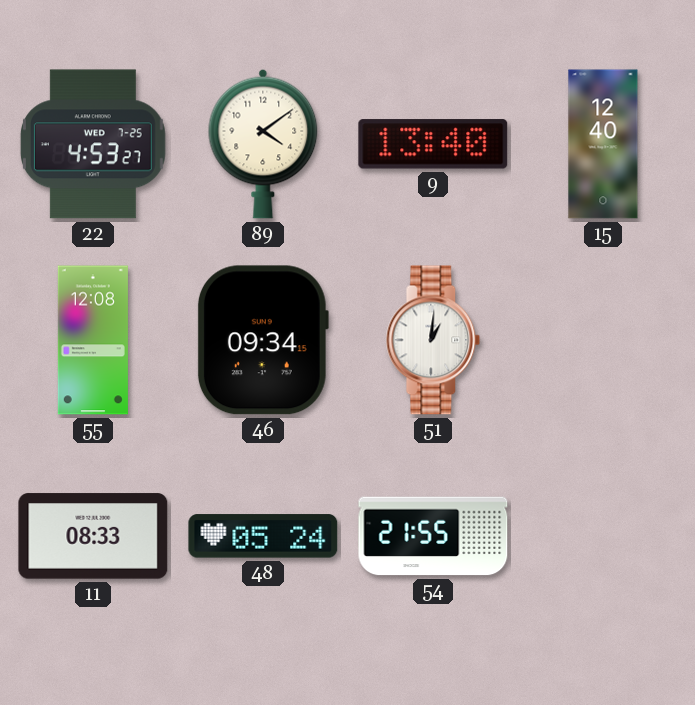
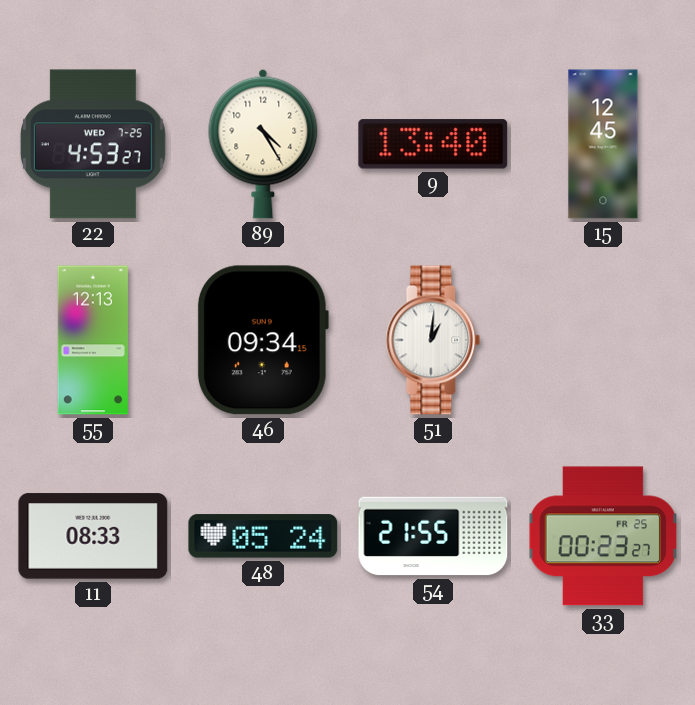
89: 4:09 -> 4:25 (263, 144)
15: 12:40 -> 12:45 (603, 144)
55: 12:08 -> 12:13 (93, 340)
33: none -> 00:23 (602, 536)
